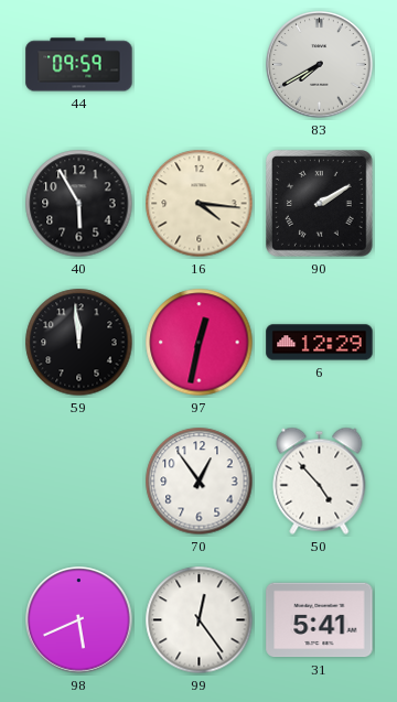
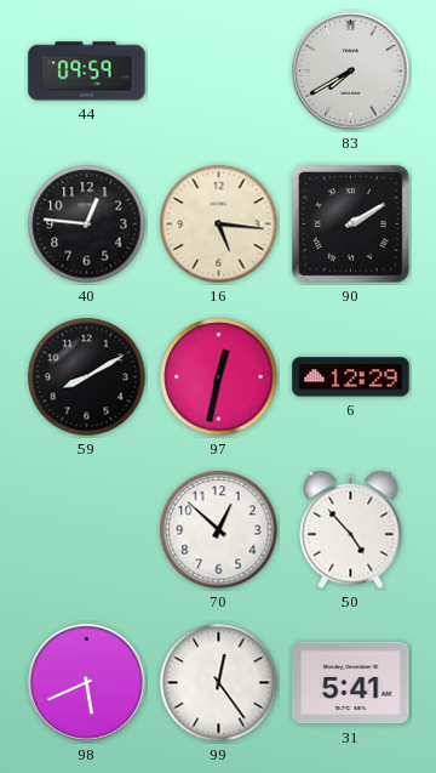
40: 5:55 -> 12:46 (87, 224)
16: 4:16 -> 5:16 (219, 224)
59: 11:59 -> 8:10 (87, 377)
70: 12:54 -> 12:52 (219, 530)
